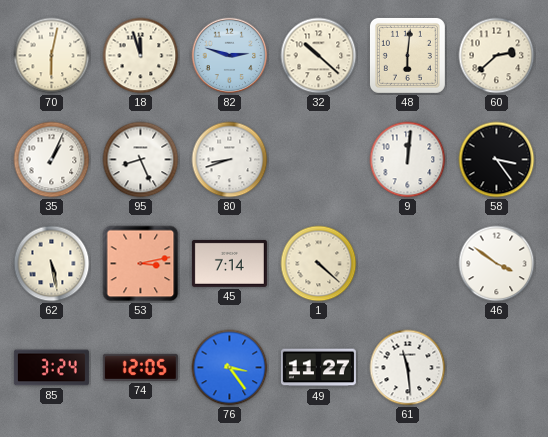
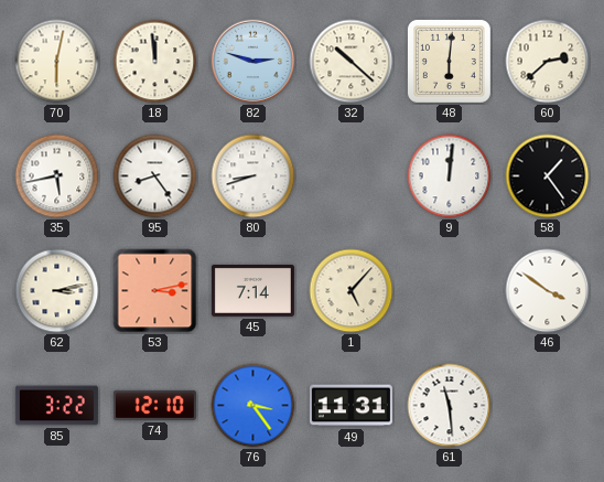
18: 11:57 -> 11:59 (155, 62)
35: 1:04 -> 5:43 (57, 176)
95: 8:26 -> 8:24 (155, 176)
58: 3:24 -> 1:24 (548, 176)
62: 5:28 -> 3:13 (57, 291)
1: 4:22 -> 5:07 (352, 291)
85: 3:24 -> 3:22 (56, 406)
74: 12:05 -> 12:10 (154, 405)
49: 11:27 -> 11:31 (350, 406)
